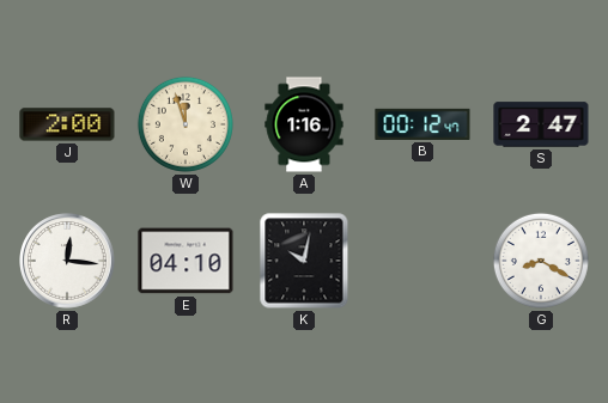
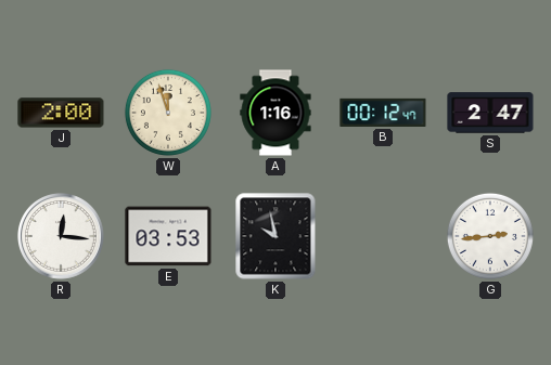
E: 04:10 -> 03:53 (168, 236)
K: 10:02 -> 9:58 (275, 236)
G: 8:20 -> 2:44 (490, 236)
